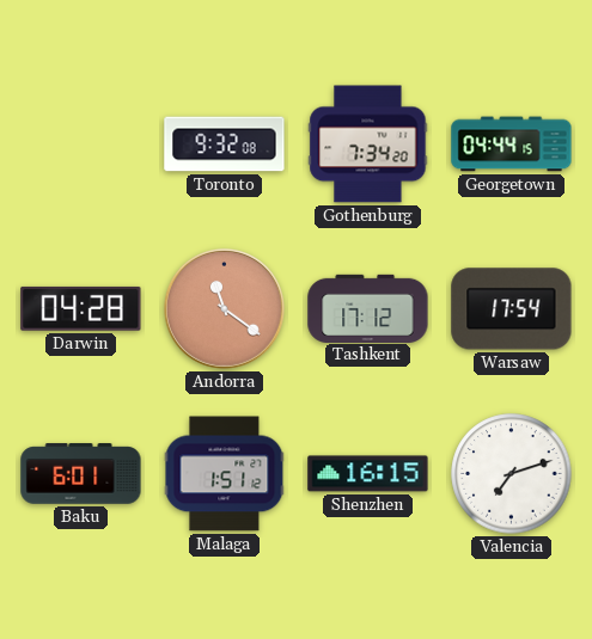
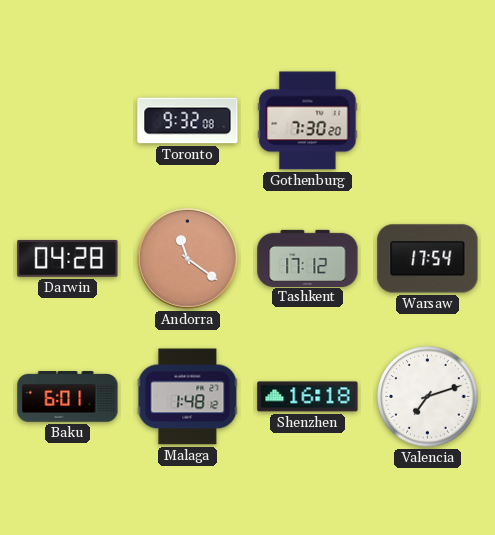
Gothenburg: 7:34 -> 7:30 (308, 121)
Georgetown: 04:44 -> none (512, 145)
Malaga: 1:51 -> 1:48 (188, 397)
Shenzhen: 16:15 -> 16:18 (308, 397)
